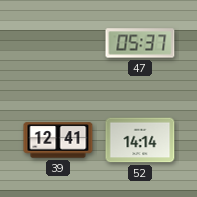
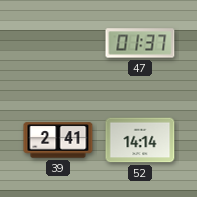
47: 05:37 -> 01:37 (140, 43)
39: 12:41 -> 2:41 (58, 140)
